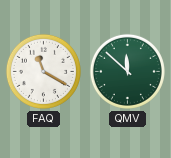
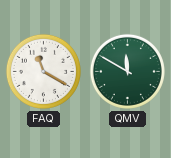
QMV: 11:52 -> 11:50 (127, 71)
